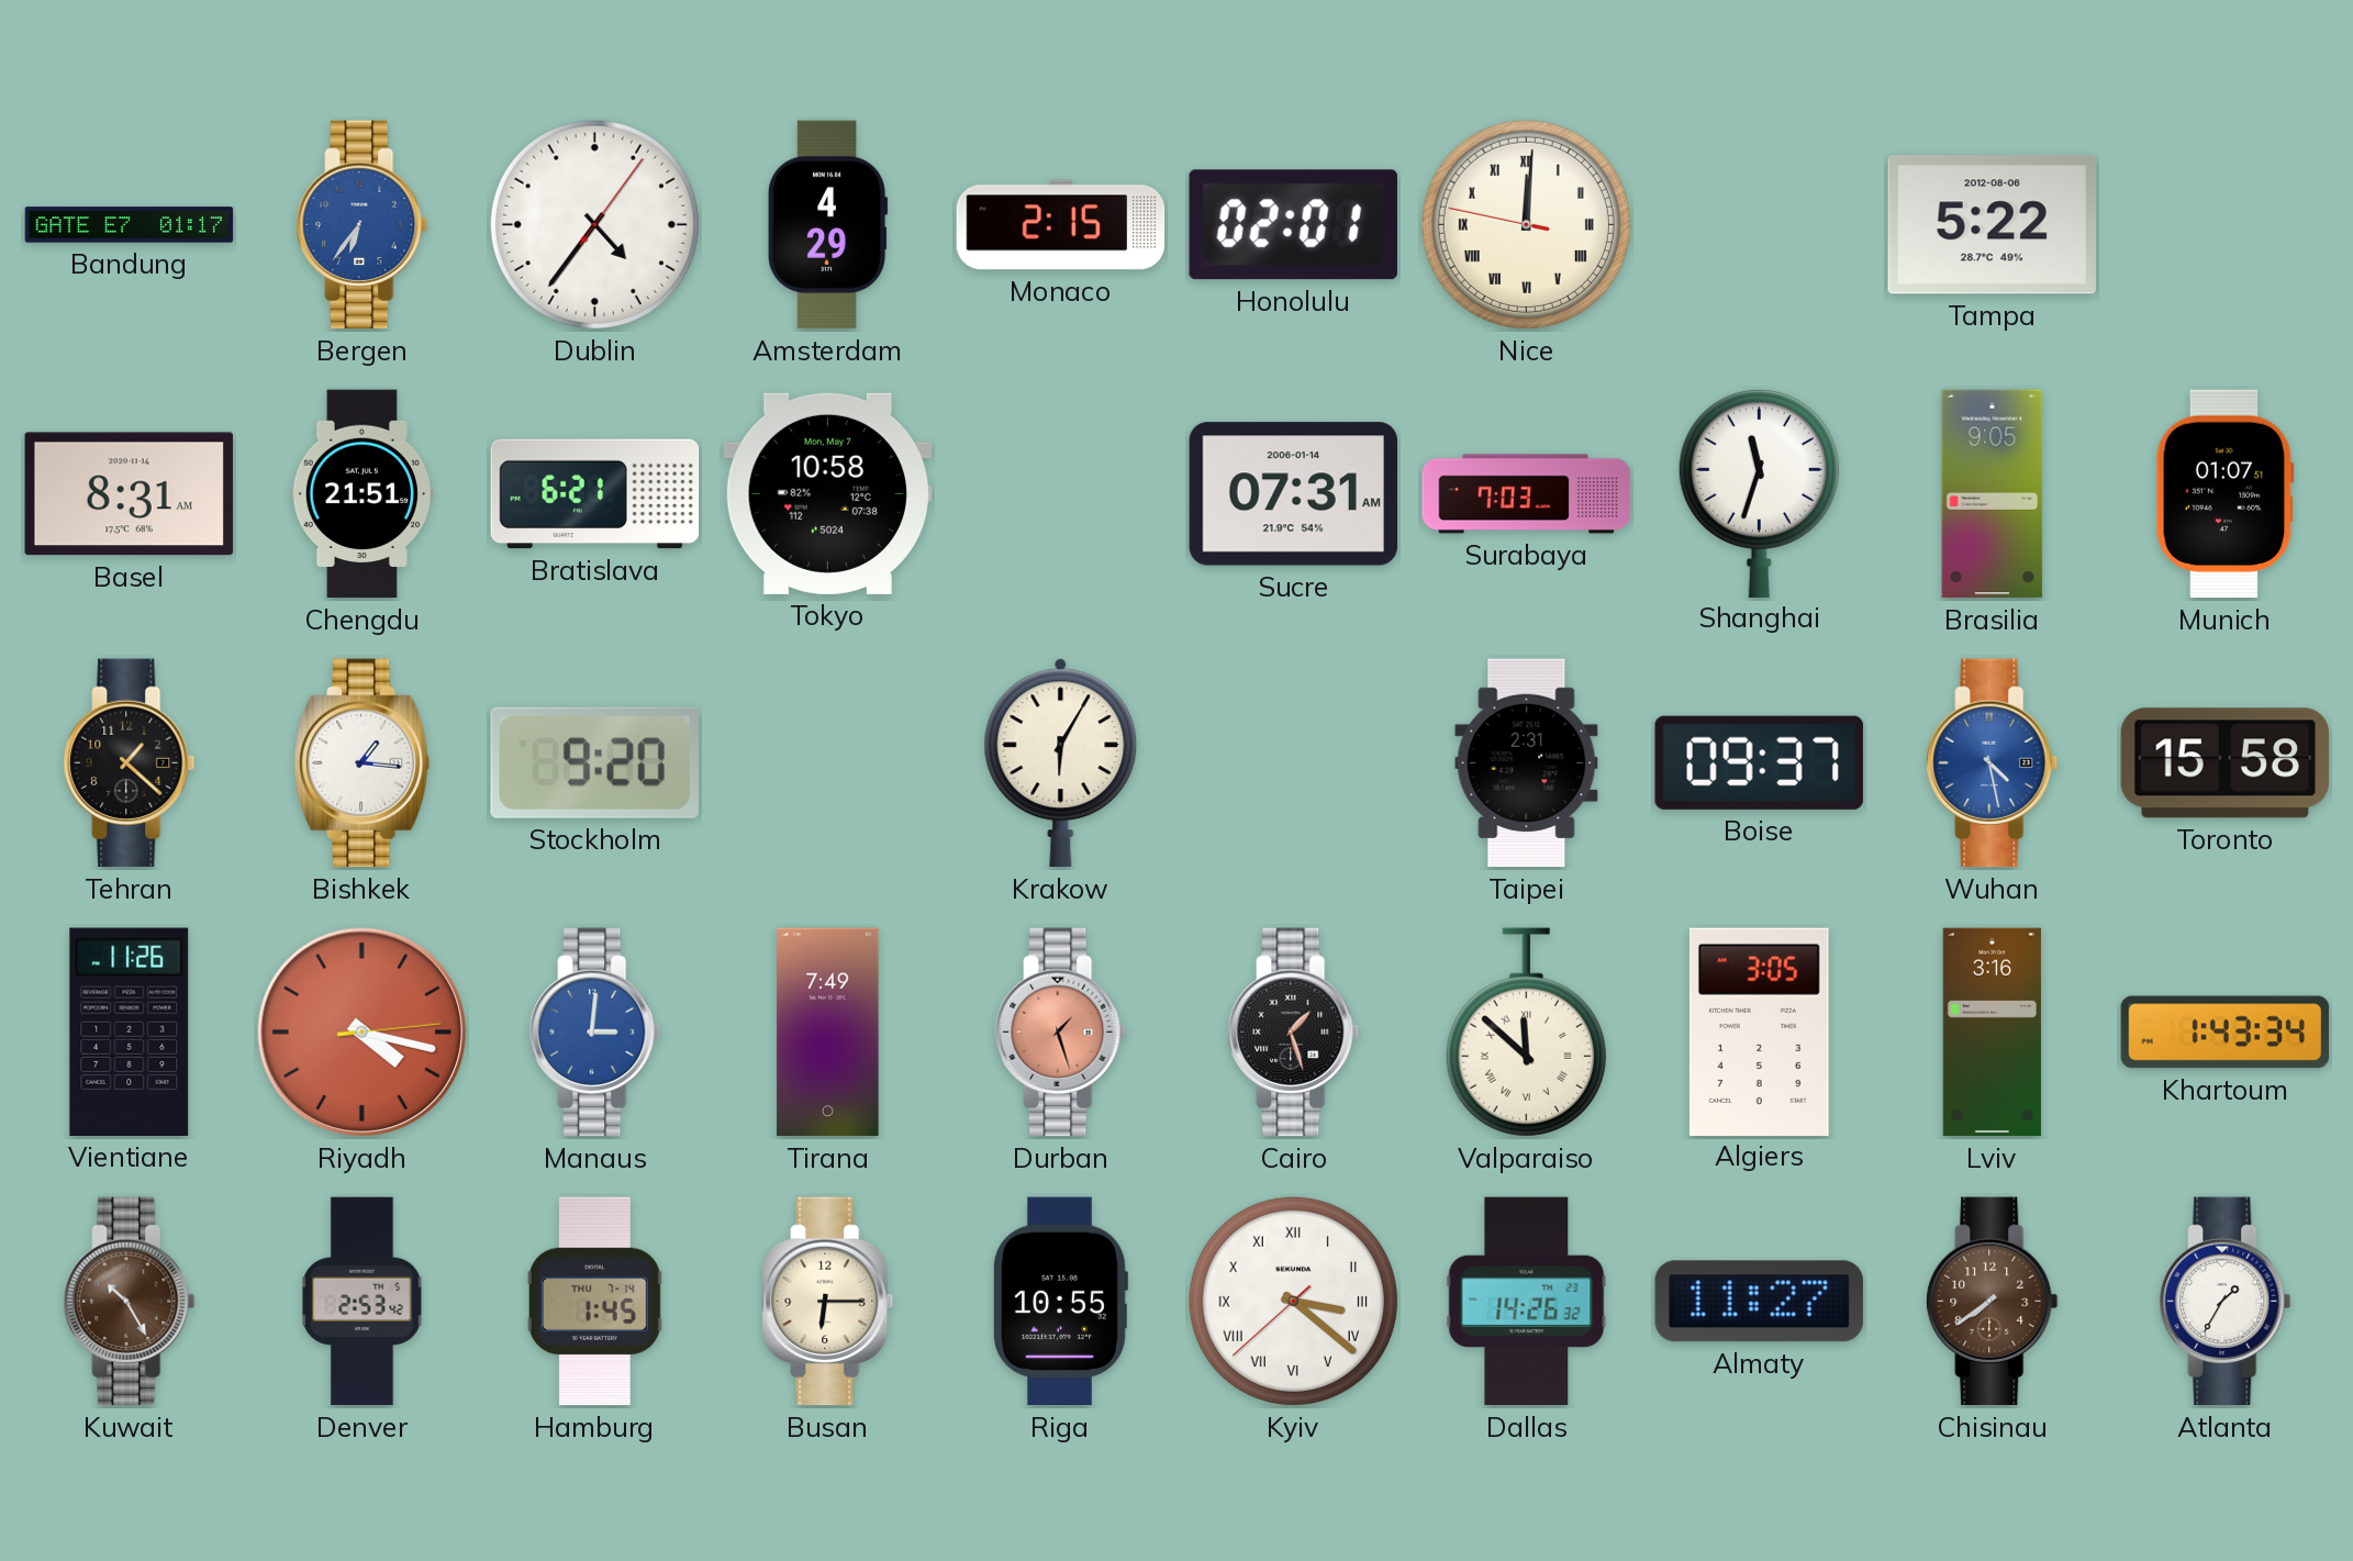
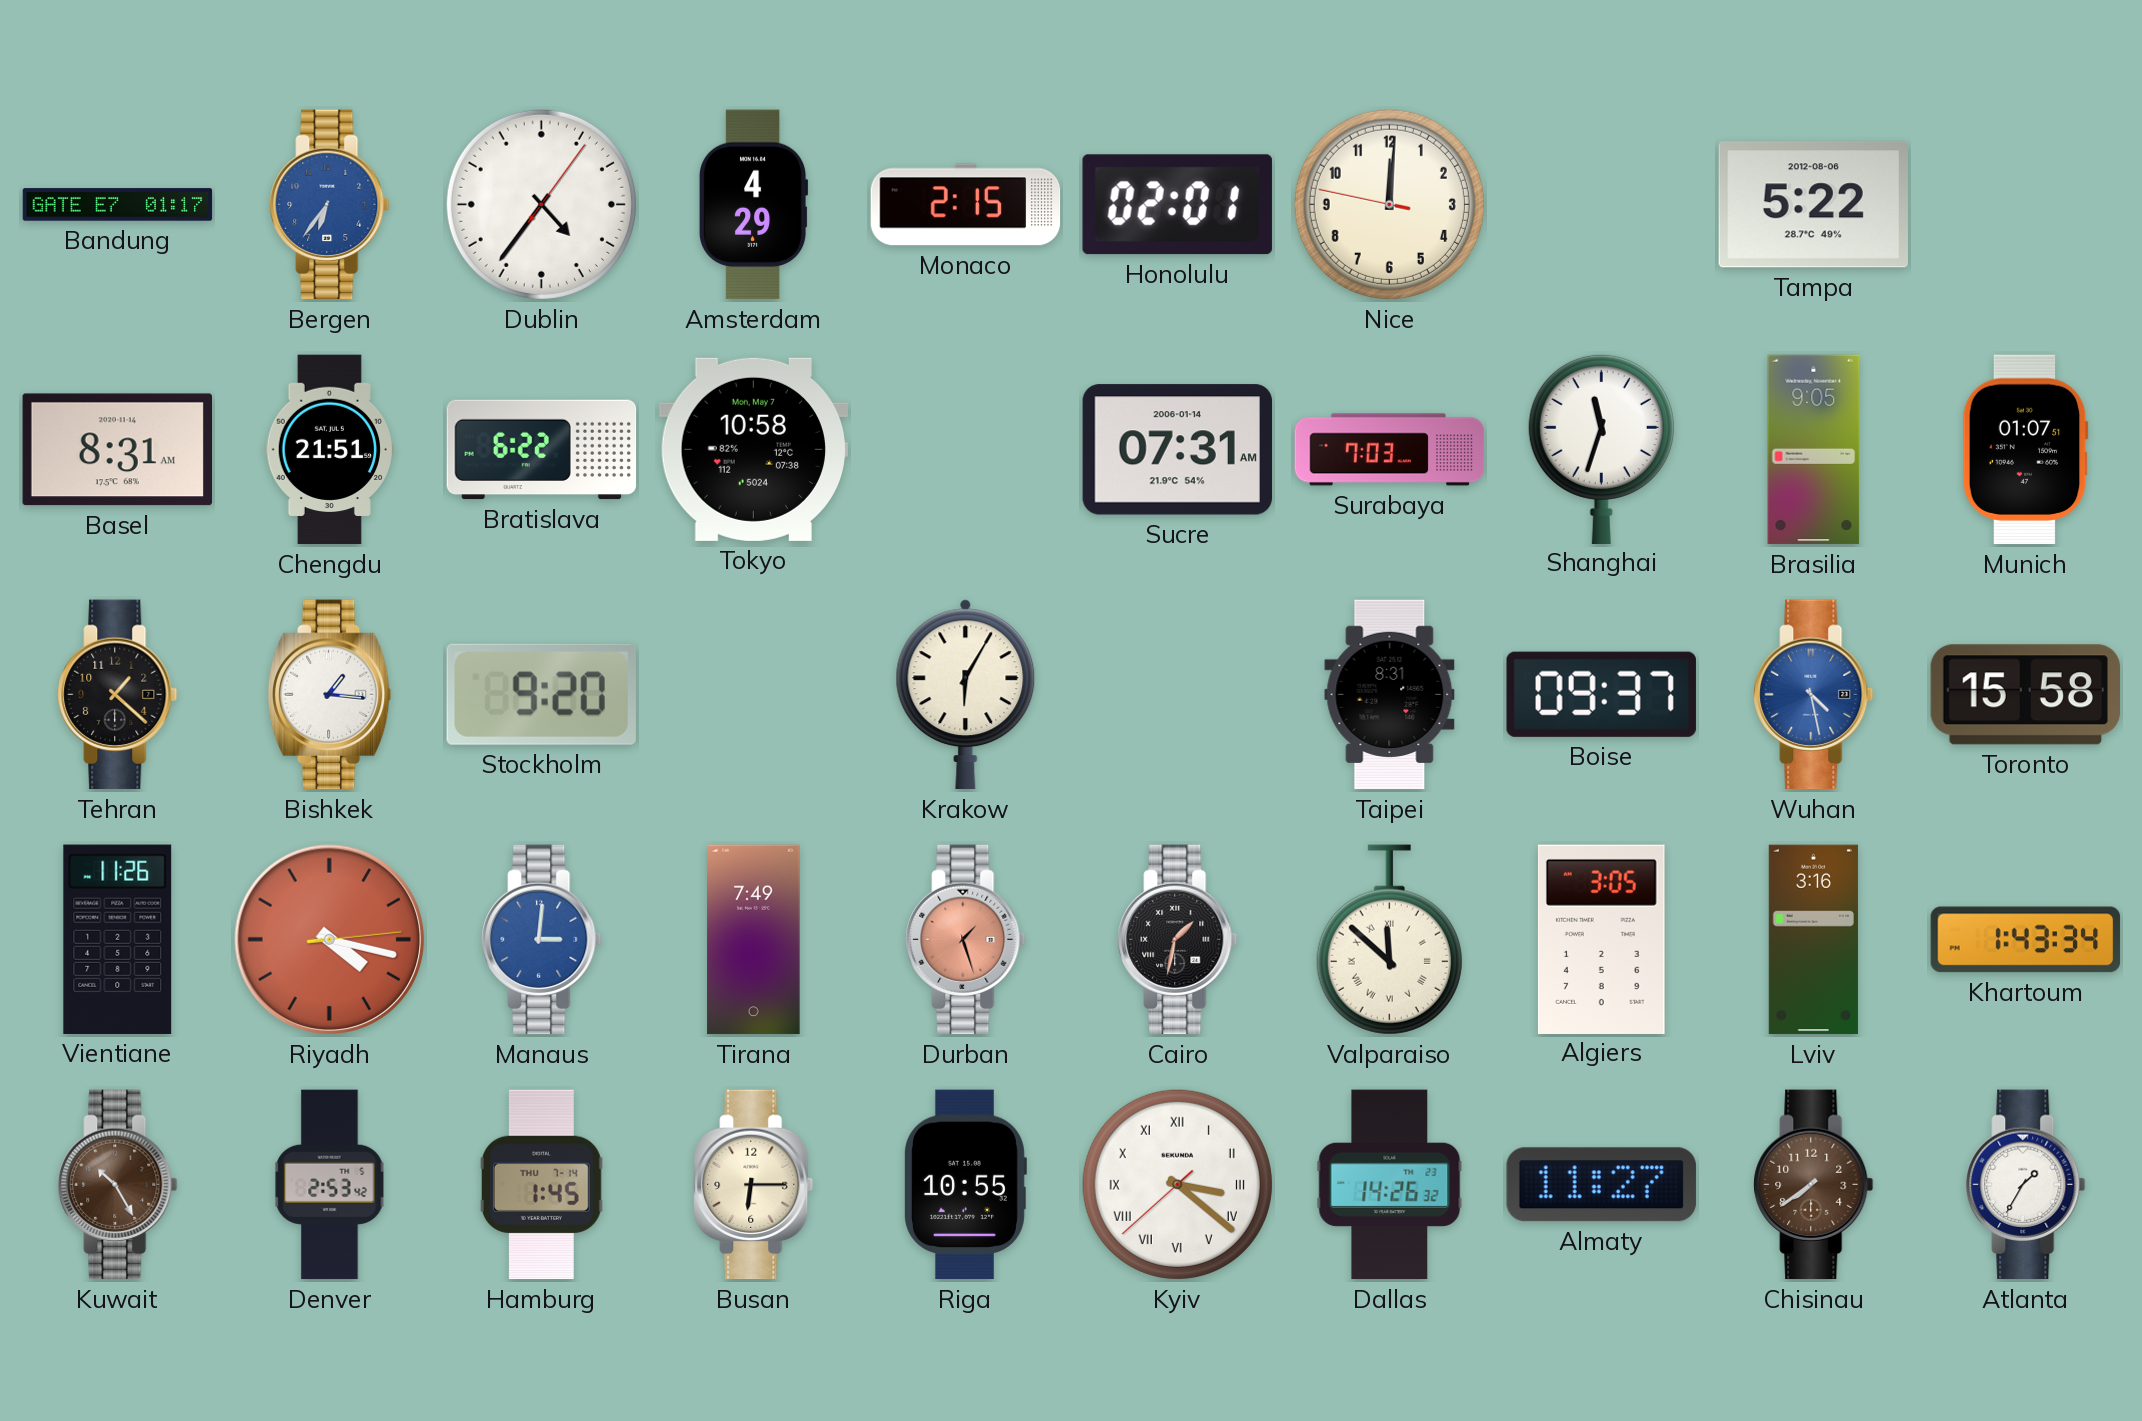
Nice numerals: Roman -> Arabic (1389, 204)
Bratislava: 6:21 -> 6:22 (542, 450)
Taipei: 2:31 -> 8:31 (1390, 695)
Cairo: 1:27 -> 1:32 (1178, 940)
